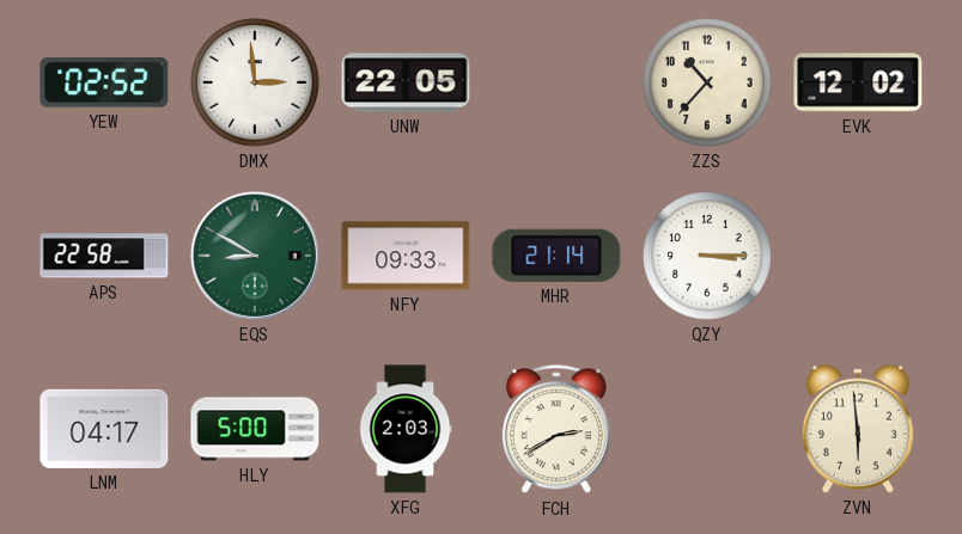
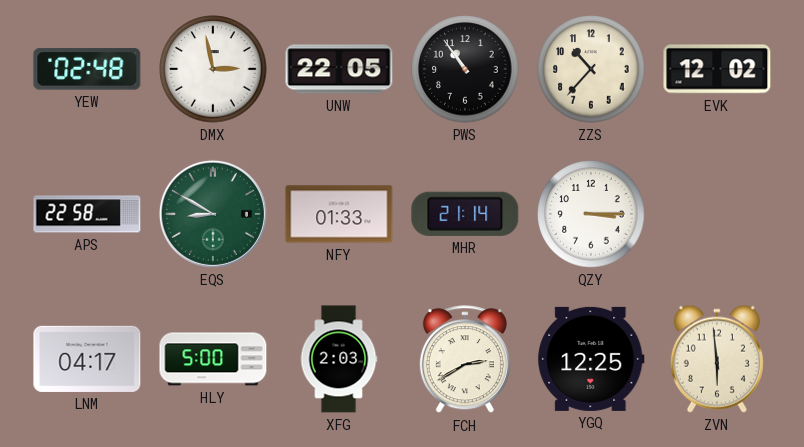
YEW: 02:52 -> 02:48 (87, 69)
DMX: 2:59 -> 2:58 (213, 69)
PWS: none -> 10:54 (465, 69)
NFY: 09:33 -> 01:33 (339, 214)
YGQ: none -> 12:25 (591, 359)
